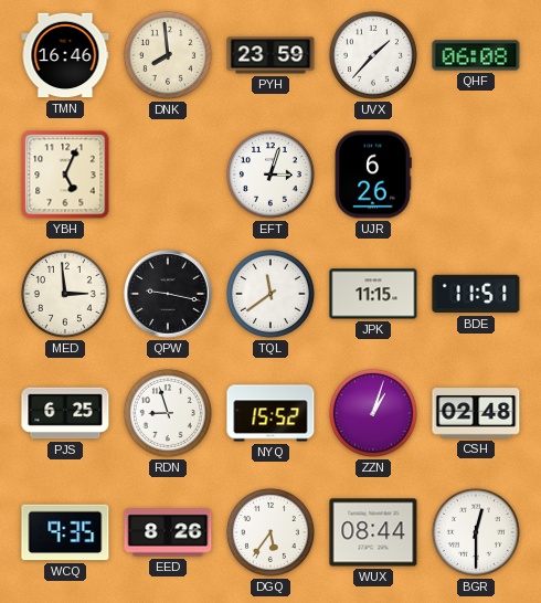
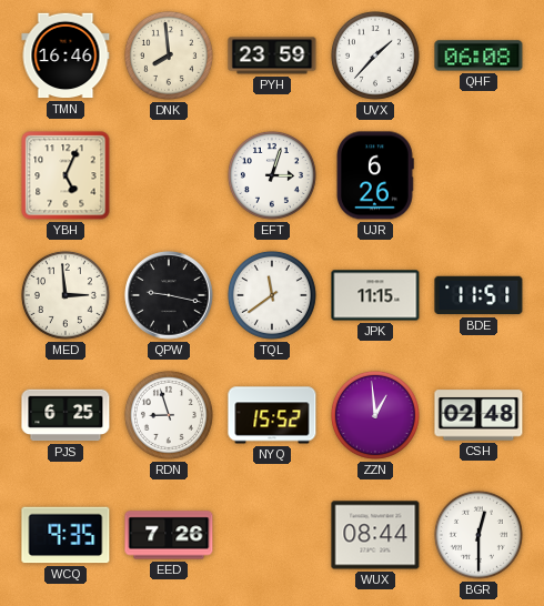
ZZN: 1:03 -> 12:59 (375, 415)
EED: 8:26 -> 7:26 (169, 535)
DGQ: 5:36 -> none (270, 532)
